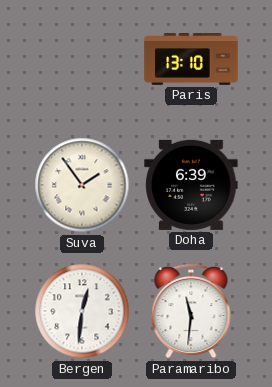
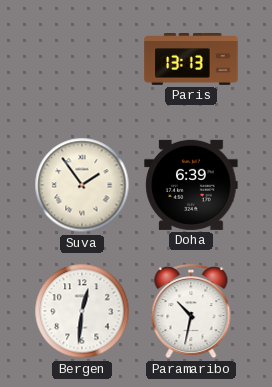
Paris: 13:10 -> 13:13 (191, 60)
Paramaribo: 11:31 -> 10:32 (191, 312)
